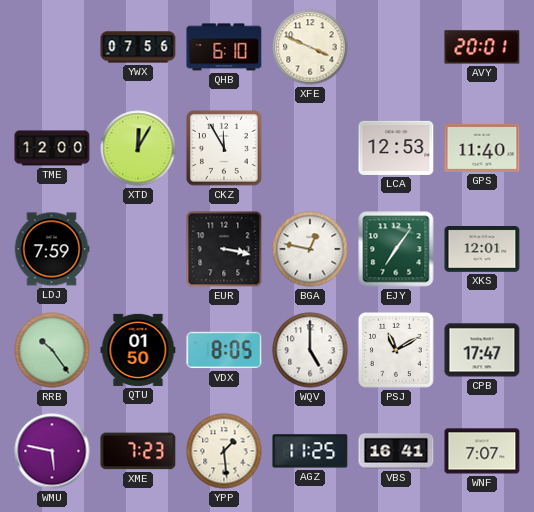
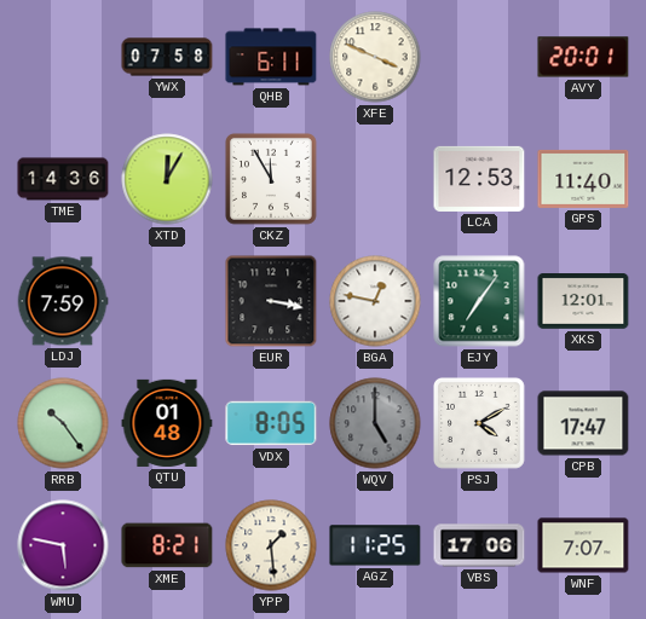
YWX: 07:56 -> 07:58 (167, 57)
QHB: 6:10 -> 6:11 (271, 57)
TME: 12:00 -> 14:36 (63, 179)
QTU: 01:50 -> 01:48 (167, 423)
WQV dial: white -> grey (375, 423)
PSJ: 11:10 -> 4:10 (480, 424)
XME: 7:23 -> 8:21 (167, 545)
VBS: 16:41 -> 17:06 (479, 545)
